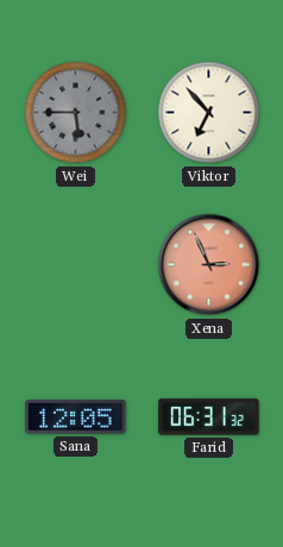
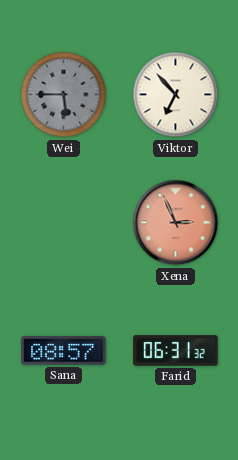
Sana: 12:05 -> 08:57 (64, 351)
